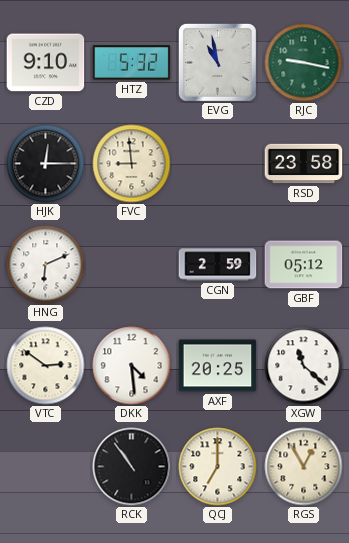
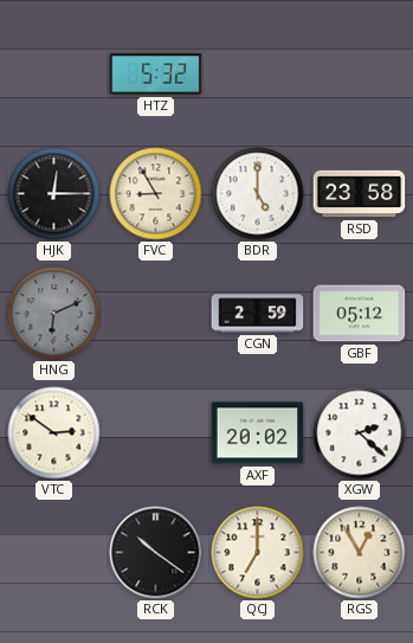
CZD: 9:10 -> none (46, 63)
EVG: 10:58 -> none (217, 62)
RJC: 9:17 -> none (304, 63)
FVC: 8:59 -> 8:55 (156, 194)
BDR: none -> 5:00 (258, 194)
HNG dial: white -> grey (54, 314)
DKK: 4:29 -> none (132, 366)
AXF: 20:25 -> 20:02 (258, 433)
XGW: 11:22 -> 2:22 (360, 433)
RCK: 10:54 -> 10:21 (156, 553)
